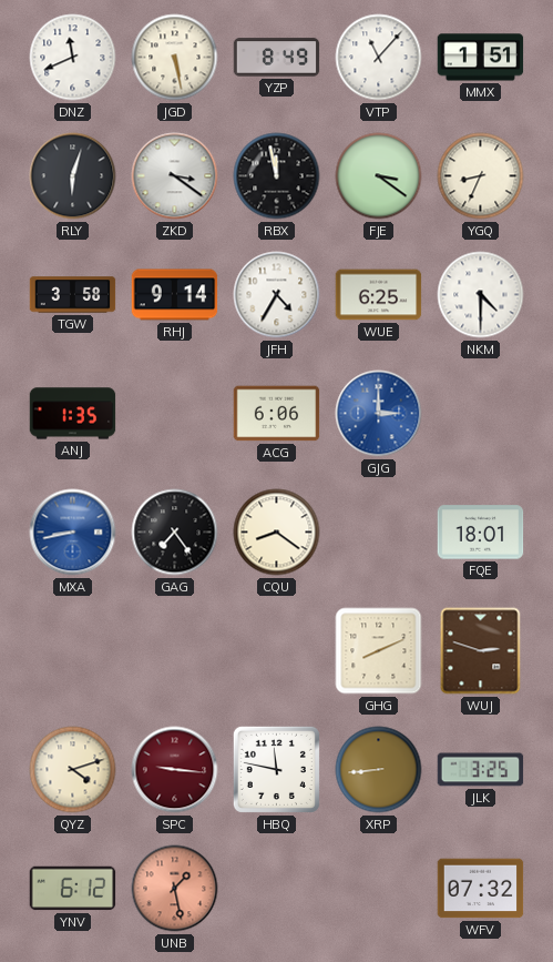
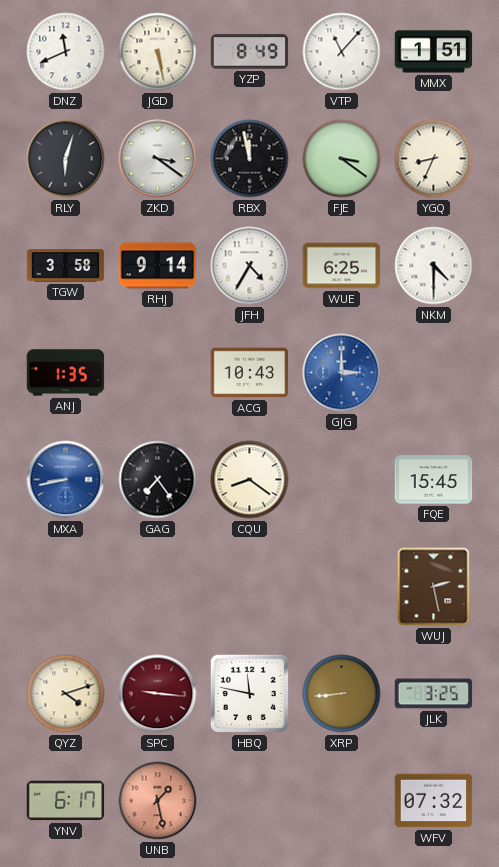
ACG: 6:06 -> 10:43 (250, 373)
FQE: 18:01 -> 15:45 (434, 480)
GHG: 8:11 -> none (379, 651)
WUJ: 2:48 -> 2:28 (434, 587)
YNV: 6:12 -> 6:17 (66, 801)
